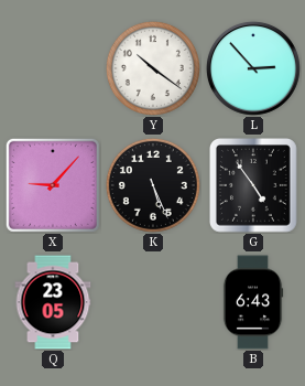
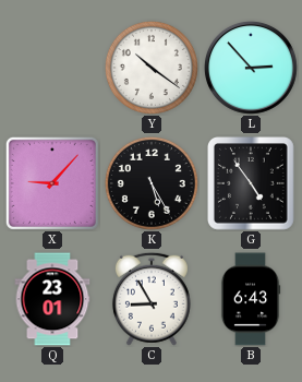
K: 5:26 -> 5:25 (152, 183)
Q: 23:05 -> 23:01 (52, 299)
C: none -> 8:55 (152, 299)
